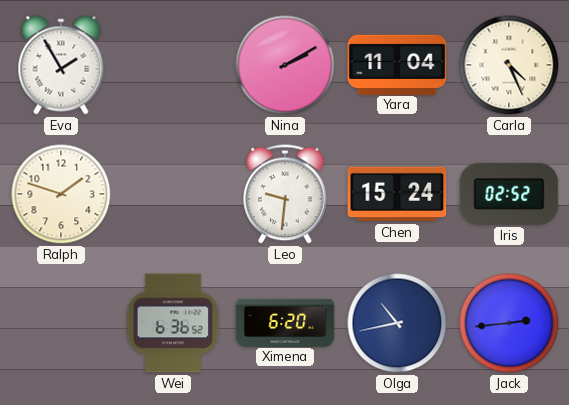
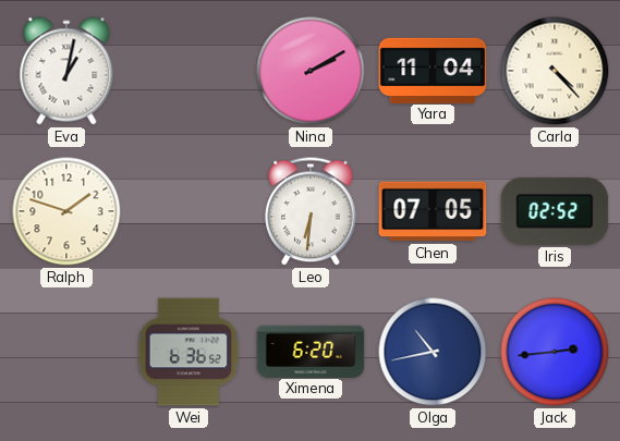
Eva: 1:55 -> 1:02 (66, 71)
Carla: 4:26 -> 4:23 (555, 71)
Leo: 9:31 -> 6:31 (311, 211)
Chen: 15:24 -> 07:05 (433, 211)
